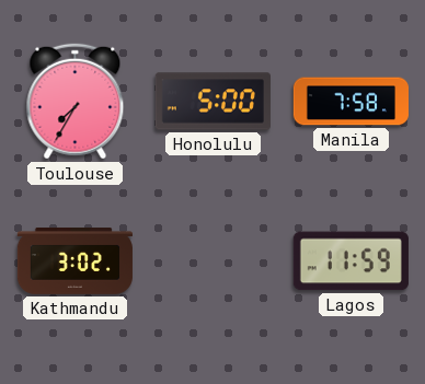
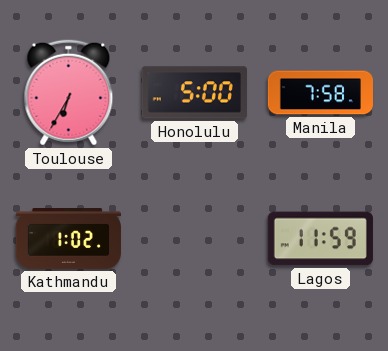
Toulouse: 7:35 -> 6:35 (69, 93)
Kathmandu: 3:02 -> 1:02 (68, 239)
